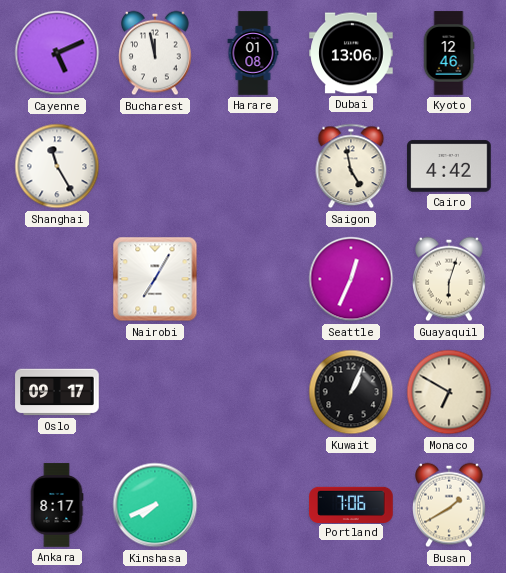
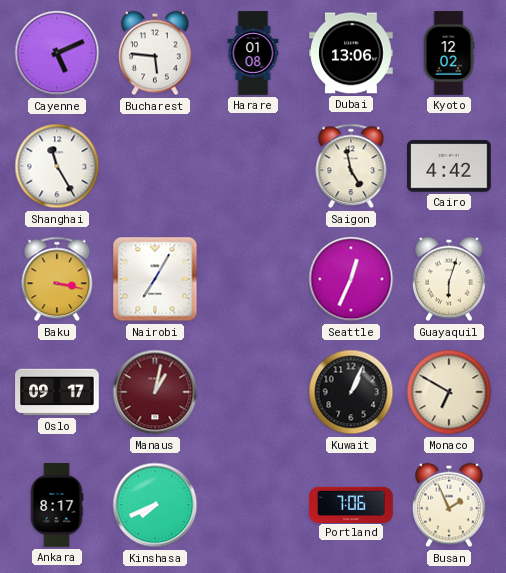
Bucharest: 11:58 -> 5:46 (155, 53)
Kyoto: 12:46 -> 12:02 (449, 53)
Baku: none -> 3:17 (57, 279)
Manaus: none -> 1:02 (155, 392)
Busan: 1:40 -> 1:56 (449, 505)
